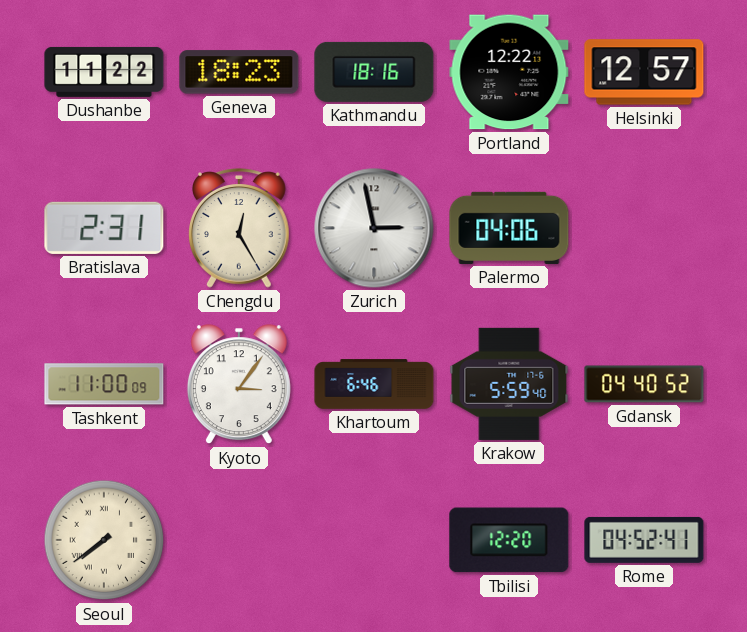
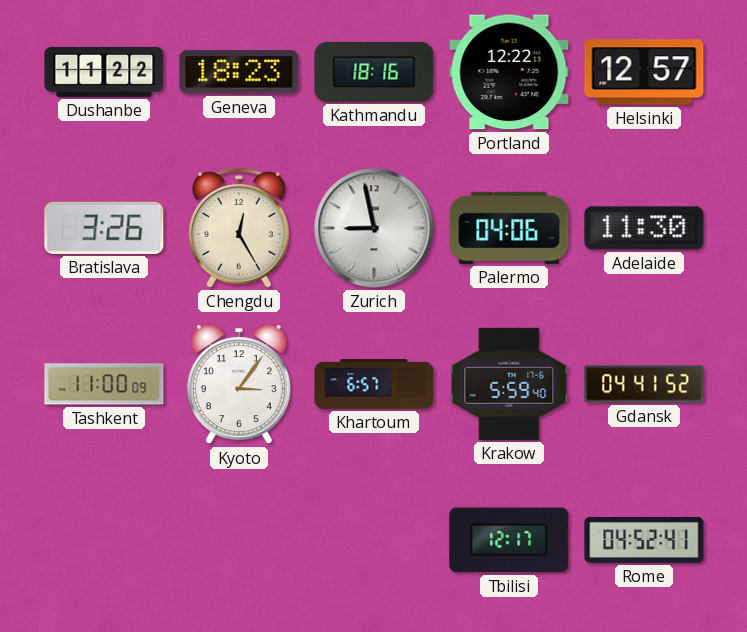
Bratislava: 2:31 -> 3:26 (104, 228)
Zurich: 2:58 -> 8:58 (374, 228)
Adelaide: none -> 11:30 (644, 228)
Khartoum: 6:46 -> 6:57 (374, 384)
Gdansk: 04:40 -> 04:41 (644, 384)
Seoul: 7:39 -> none (104, 540)
Tbilisi: 12:20 -> 12:17 (509, 540)
